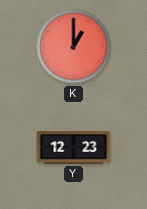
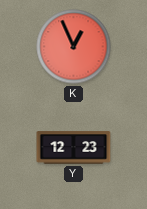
K: 1:00 -> 12:56 (74, 47)
